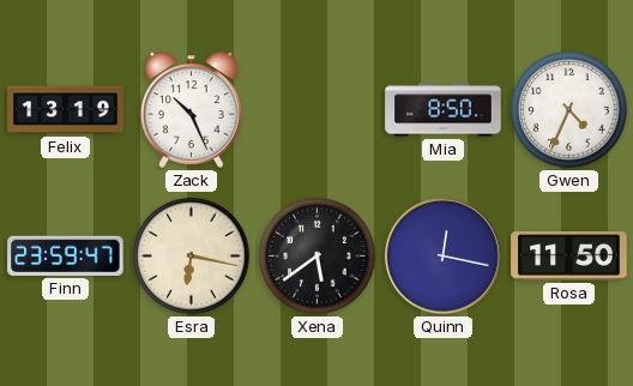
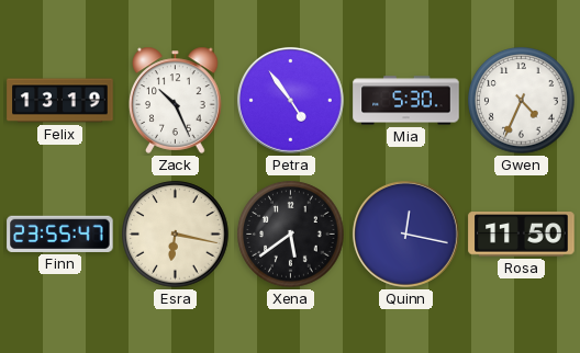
Petra: none -> 4:54 (290, 100)
Mia: 8:50 -> 5:30 (406, 101)
Finn: 23:59 -> 23:55 (60, 234)
